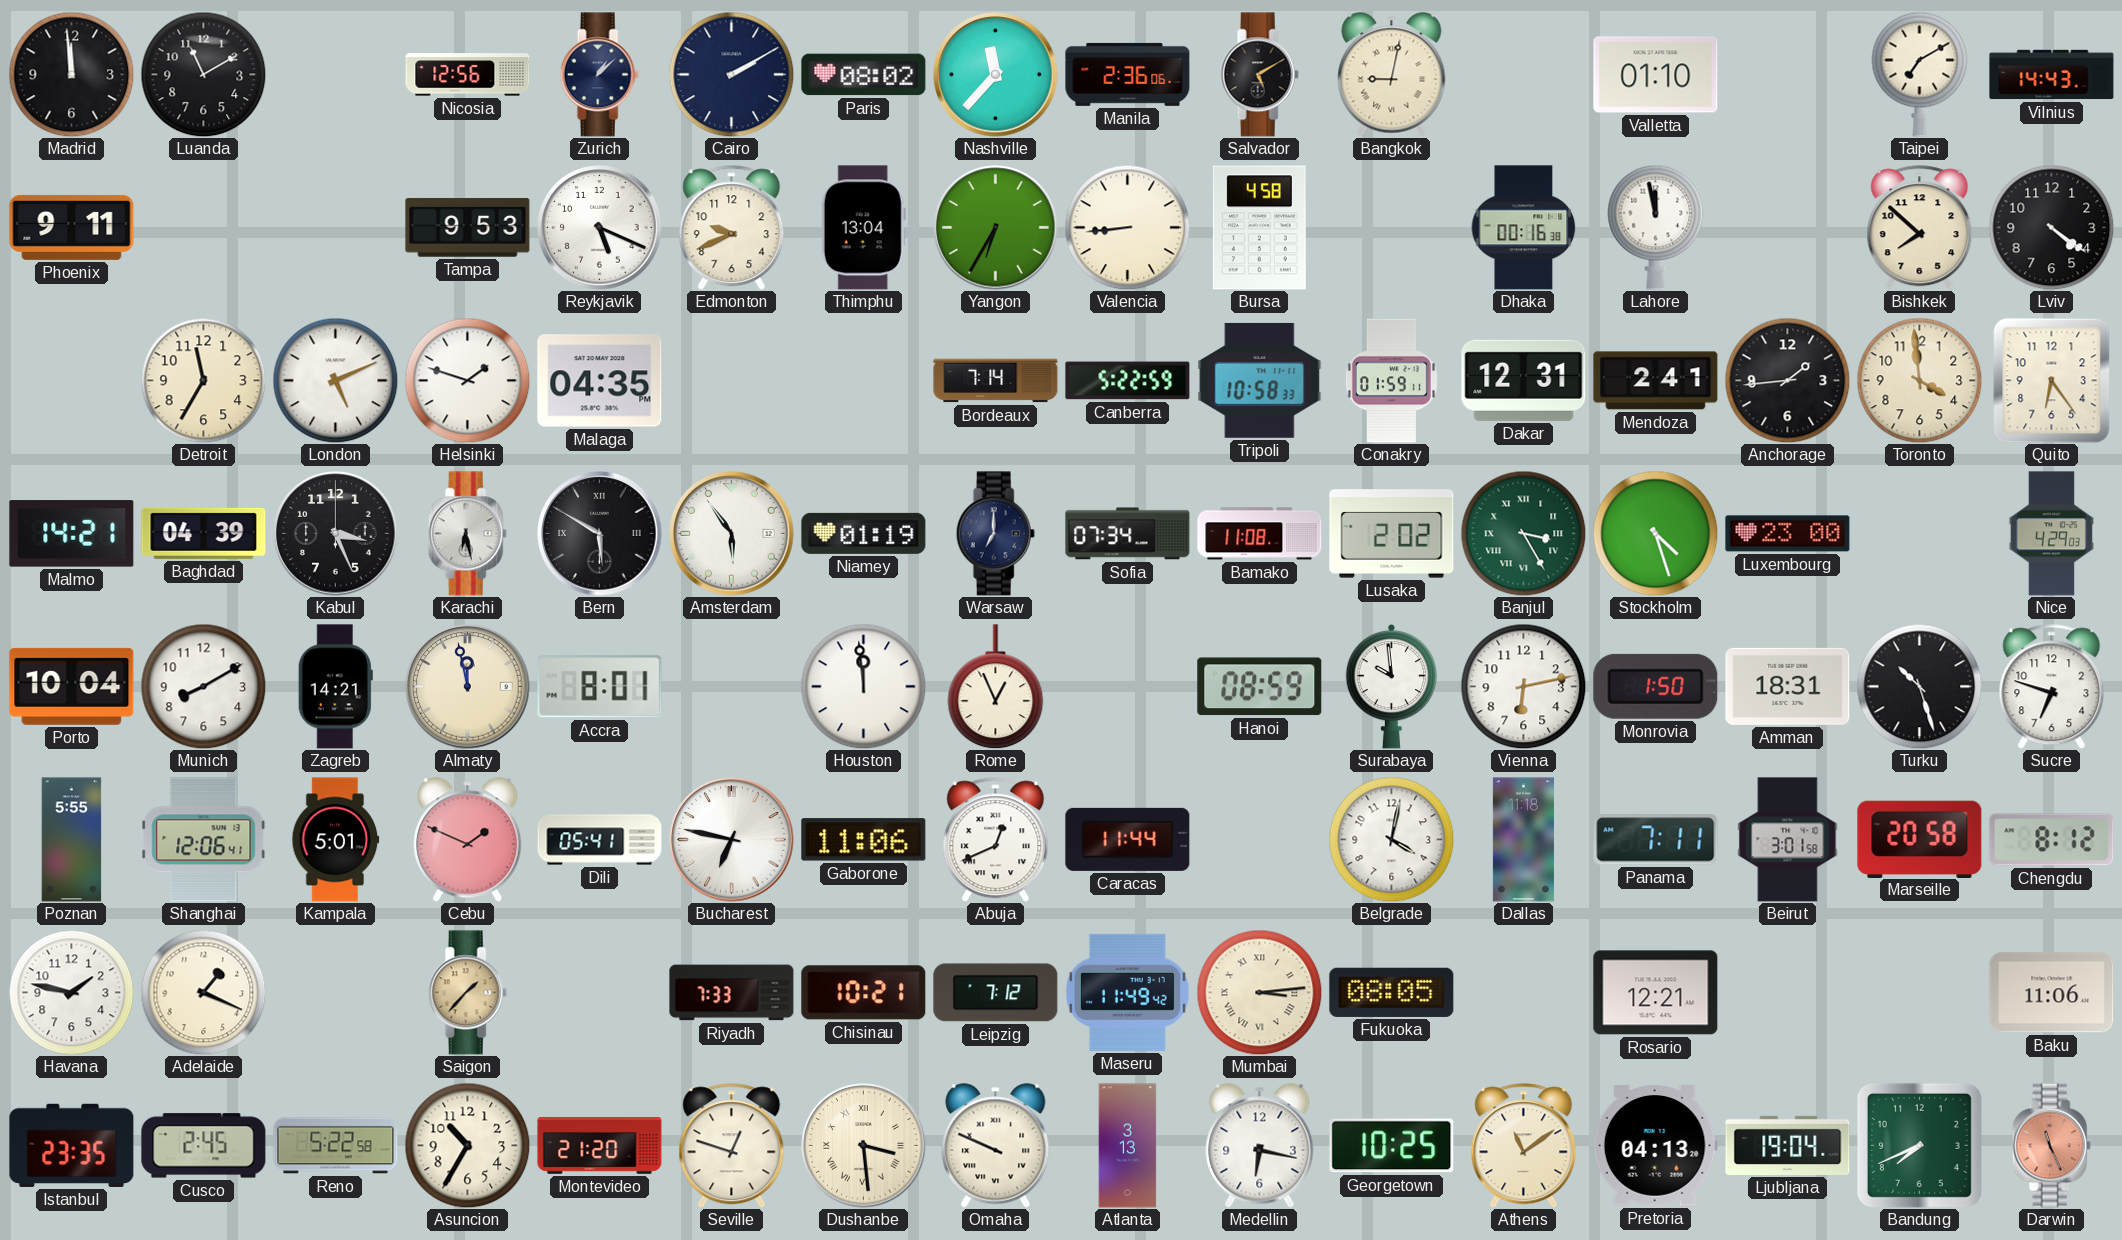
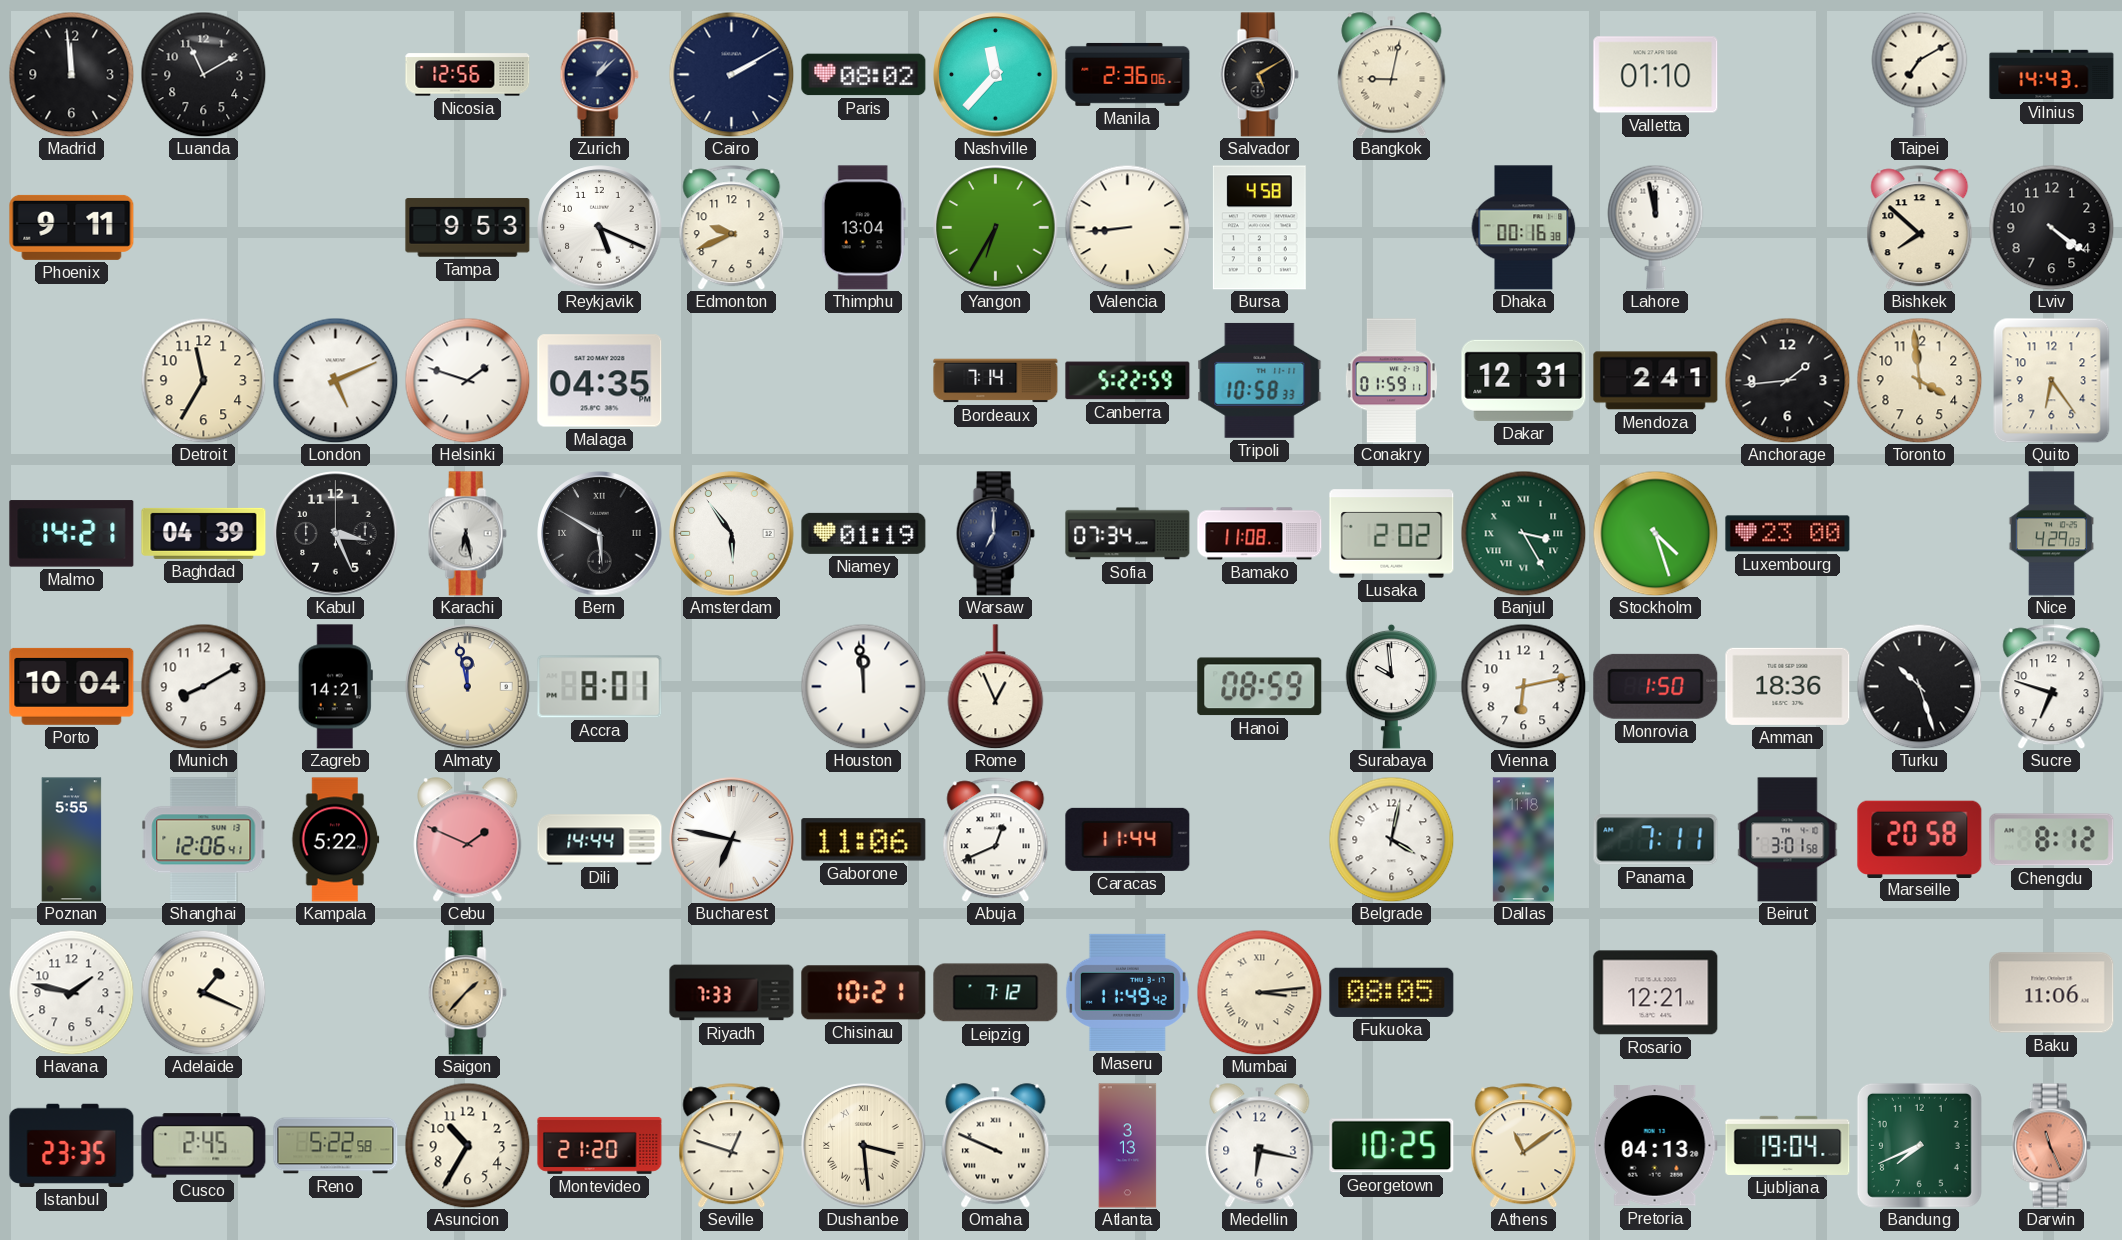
Amman: 18:31 -> 18:36 (1788, 686)
Kampala: 5:01 -> 5:22 (336, 840)
Dili: 05:41 -> 14:44 (600, 840)
